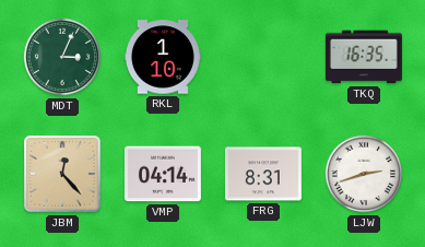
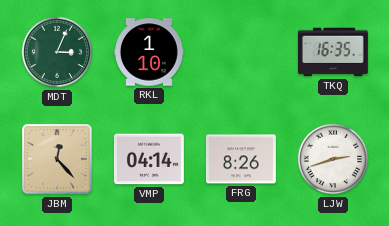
FRG: 8:31 -> 8:26 (241, 159)
